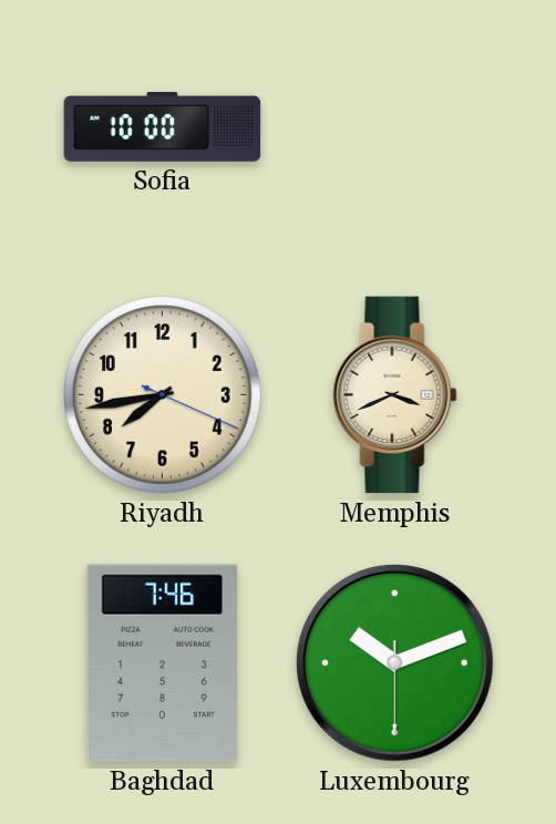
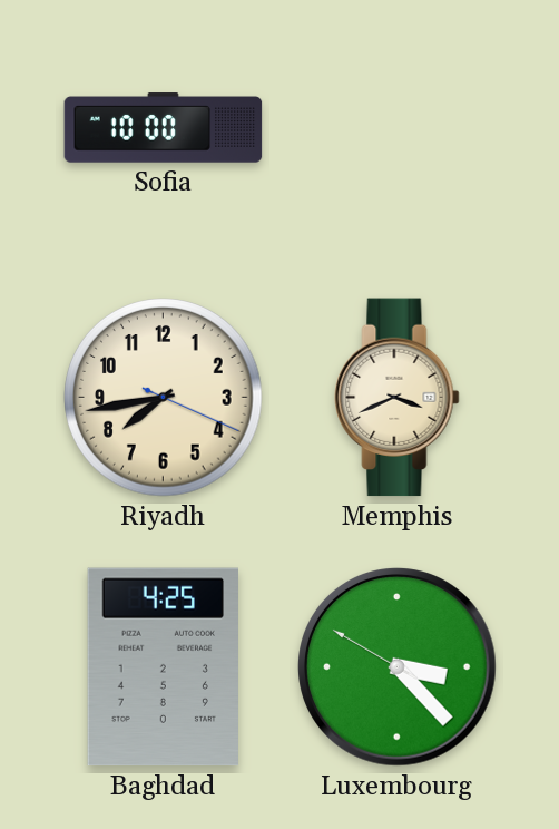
Baghdad: 7:46 -> 4:25 (163, 667)
Luxembourg: 10:11 -> 3:22 (398, 667)
